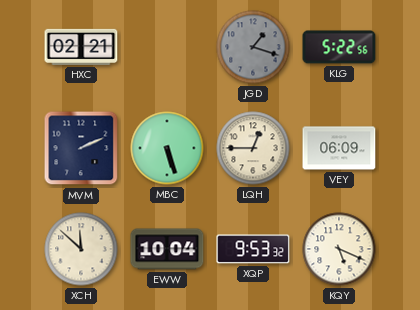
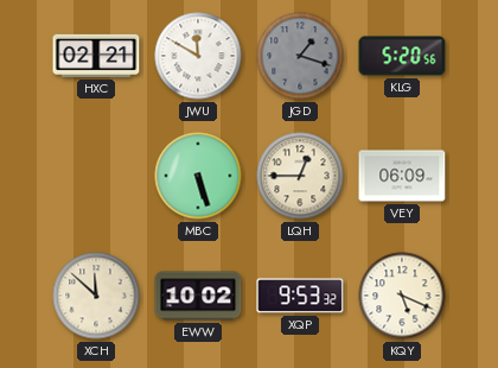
JWU: none -> 11:50 (198, 56)
KLG: 5:22 -> 5:20 (402, 56)
MVM: 2:11 -> none (81, 148)
EWW: 10:04 -> 10:02 (198, 296)
